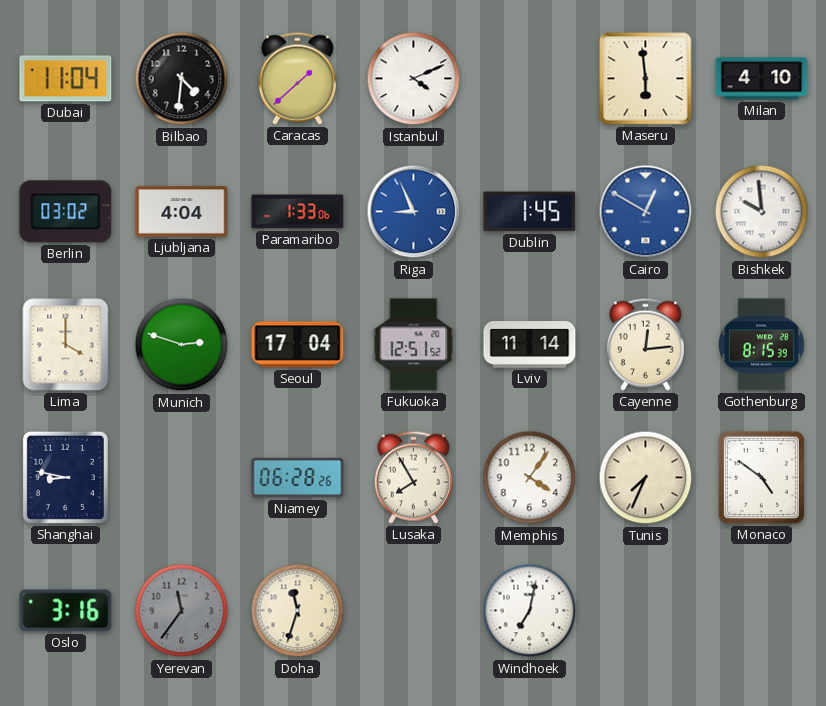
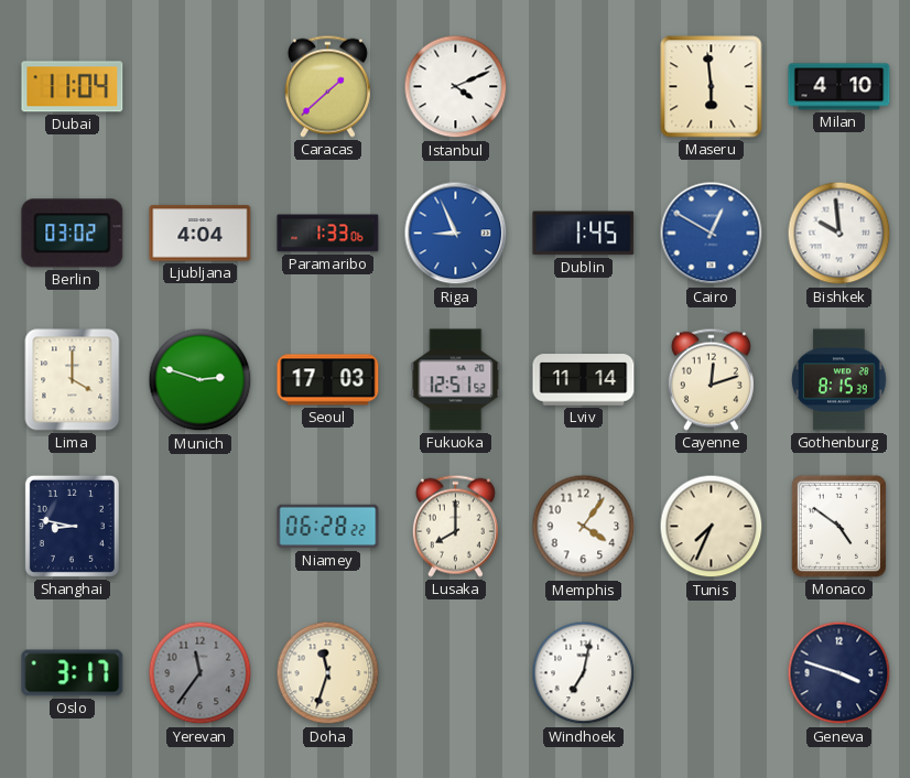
Bilbao: 4:31 -> none (182, 79)
Seoul: 17:04 -> 17:03 (328, 380)
Cayenne: 12:14 -> 12:12 (711, 379)
Niamey: 06:28:26 -> 06:28:22 (328, 527)
Lusaka: 7:55 -> 8:00 (455, 526)
Oslo: 3:16 -> 3:17 (73, 673)
Geneva: none -> 3:48 (839, 673)
